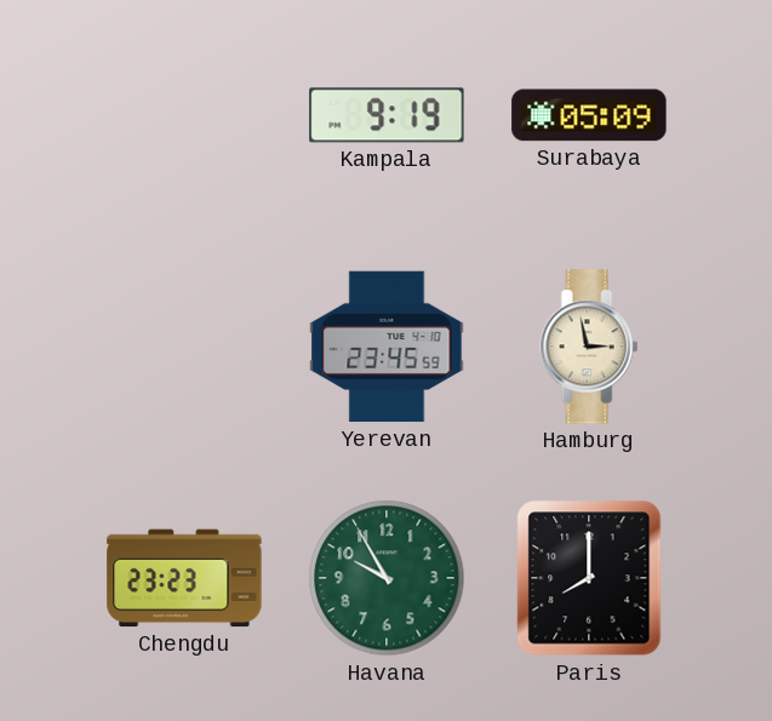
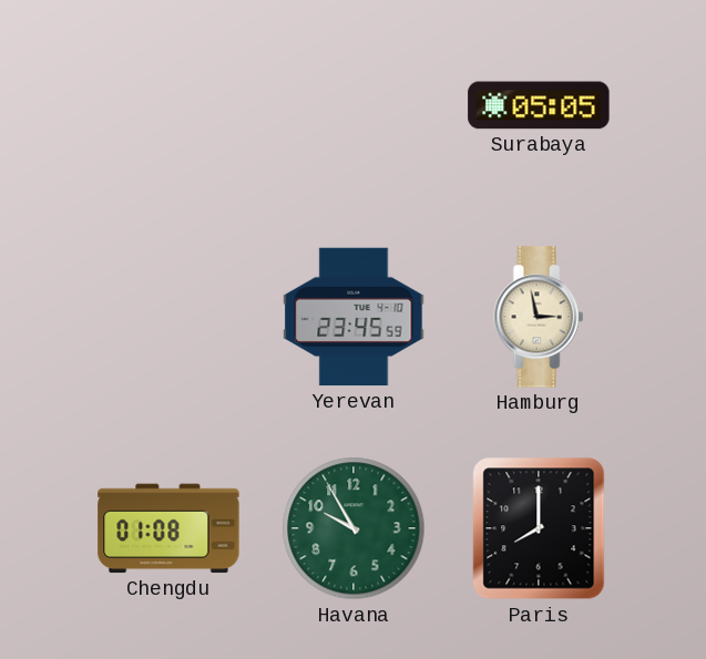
Kampala: 9:19 -> none (387, 115)
Surabaya: 05:09 -> 05:05 (539, 105)
Chengdu: 23:23 -> 01:08 (168, 528)
